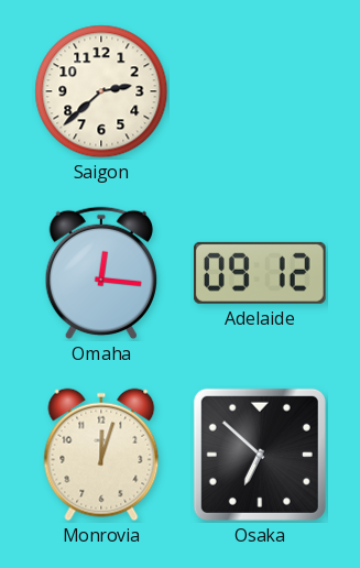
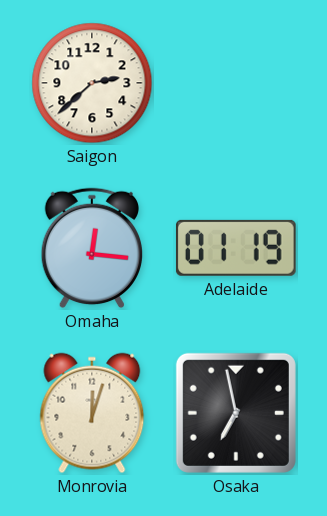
Adelaide: 09:12 -> 01:19 (236, 248)
Osaka: 6:52 -> 6:58 (236, 413)
